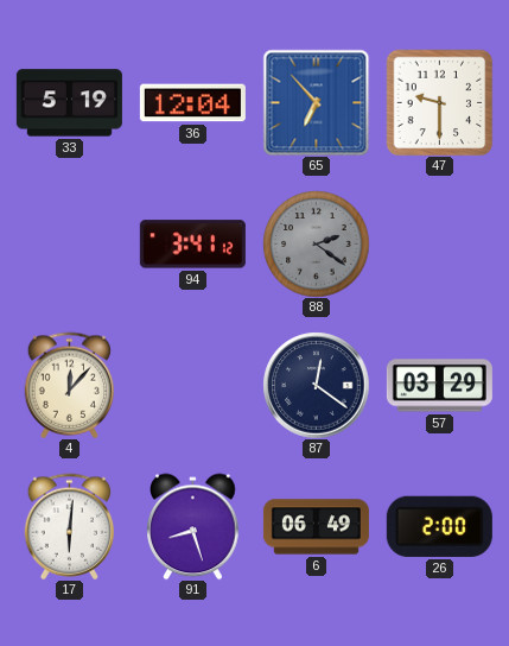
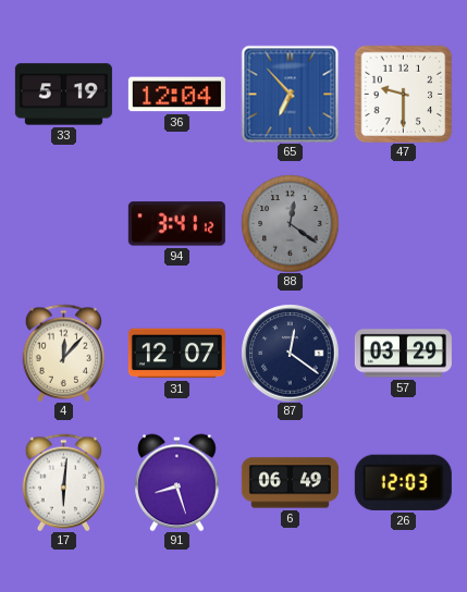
88: 2:21 -> 12:21 (290, 223)
31: none -> 12:07 (176, 354)
26: 2:00 -> 12:03 (403, 482)
